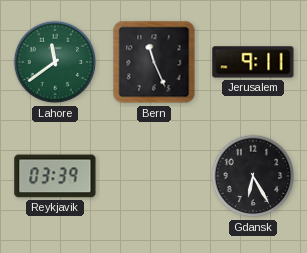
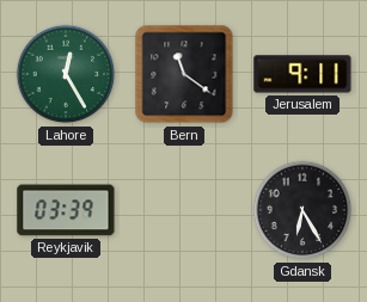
Lahore: 11:39 -> 12:25 (66, 74)
Bern: 11:26 -> 11:21 (184, 74)
